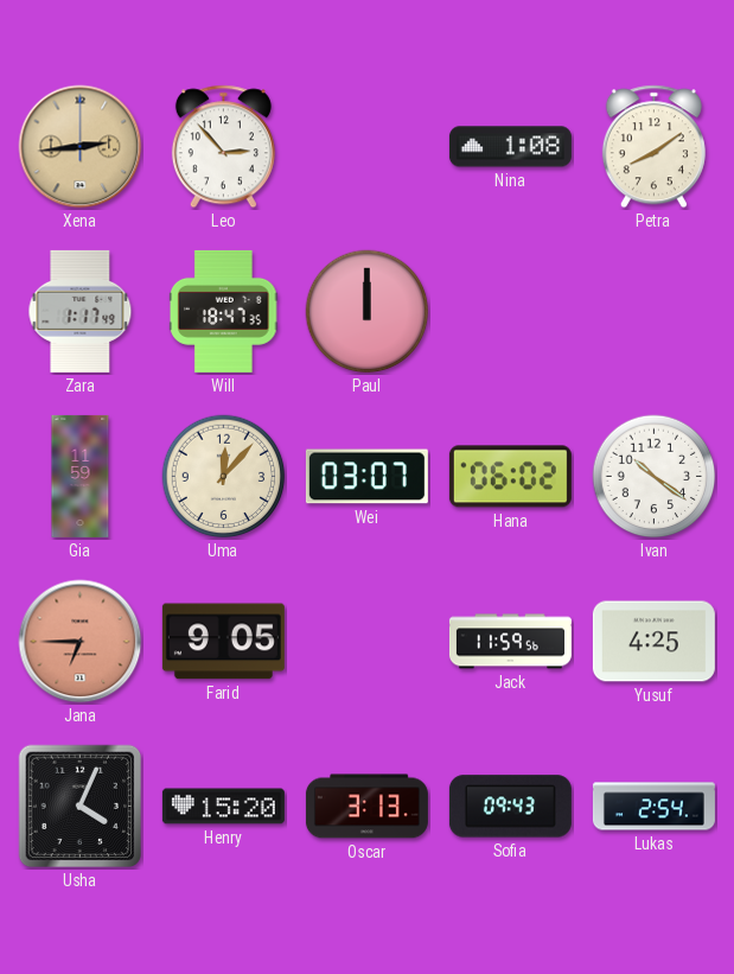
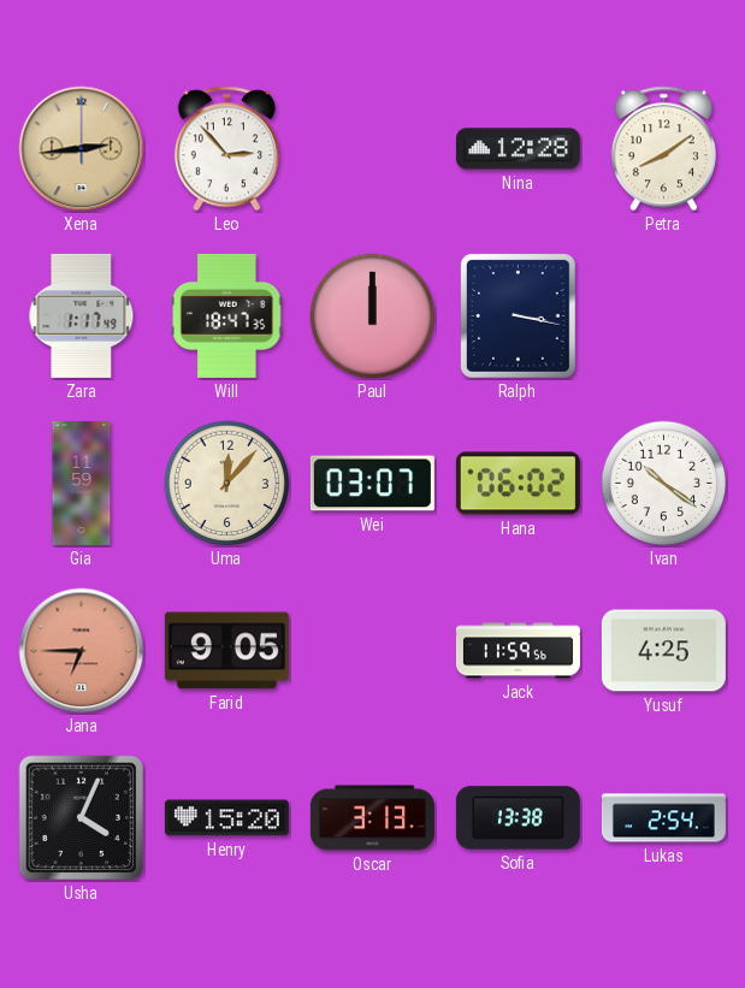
Nina: 1:08 -> 12:28 (518, 149)
Ralph: none -> 3:17 (519, 316)
Sofia: 09:43 -> 13:38 (518, 818)
